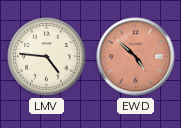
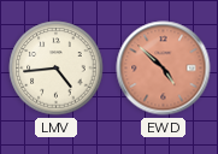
LMV: 4:46 -> 4:44 (57, 69)
